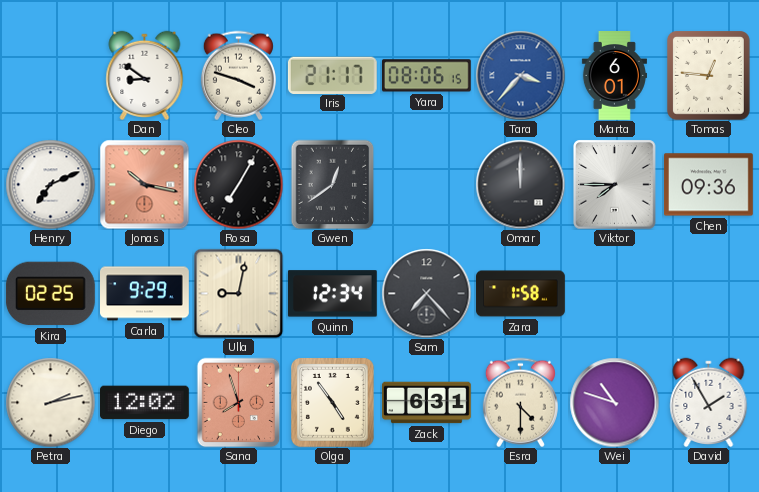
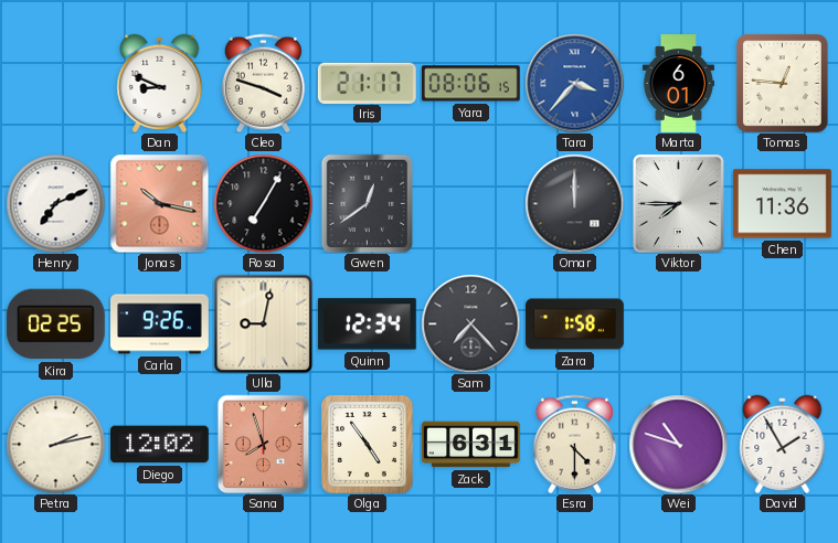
Dan: 8:51 -> 8:49 (160, 83)
Chen: 09:36 -> 11:36 (783, 204)
Carla: 9:29 -> 9:26 (160, 324)
